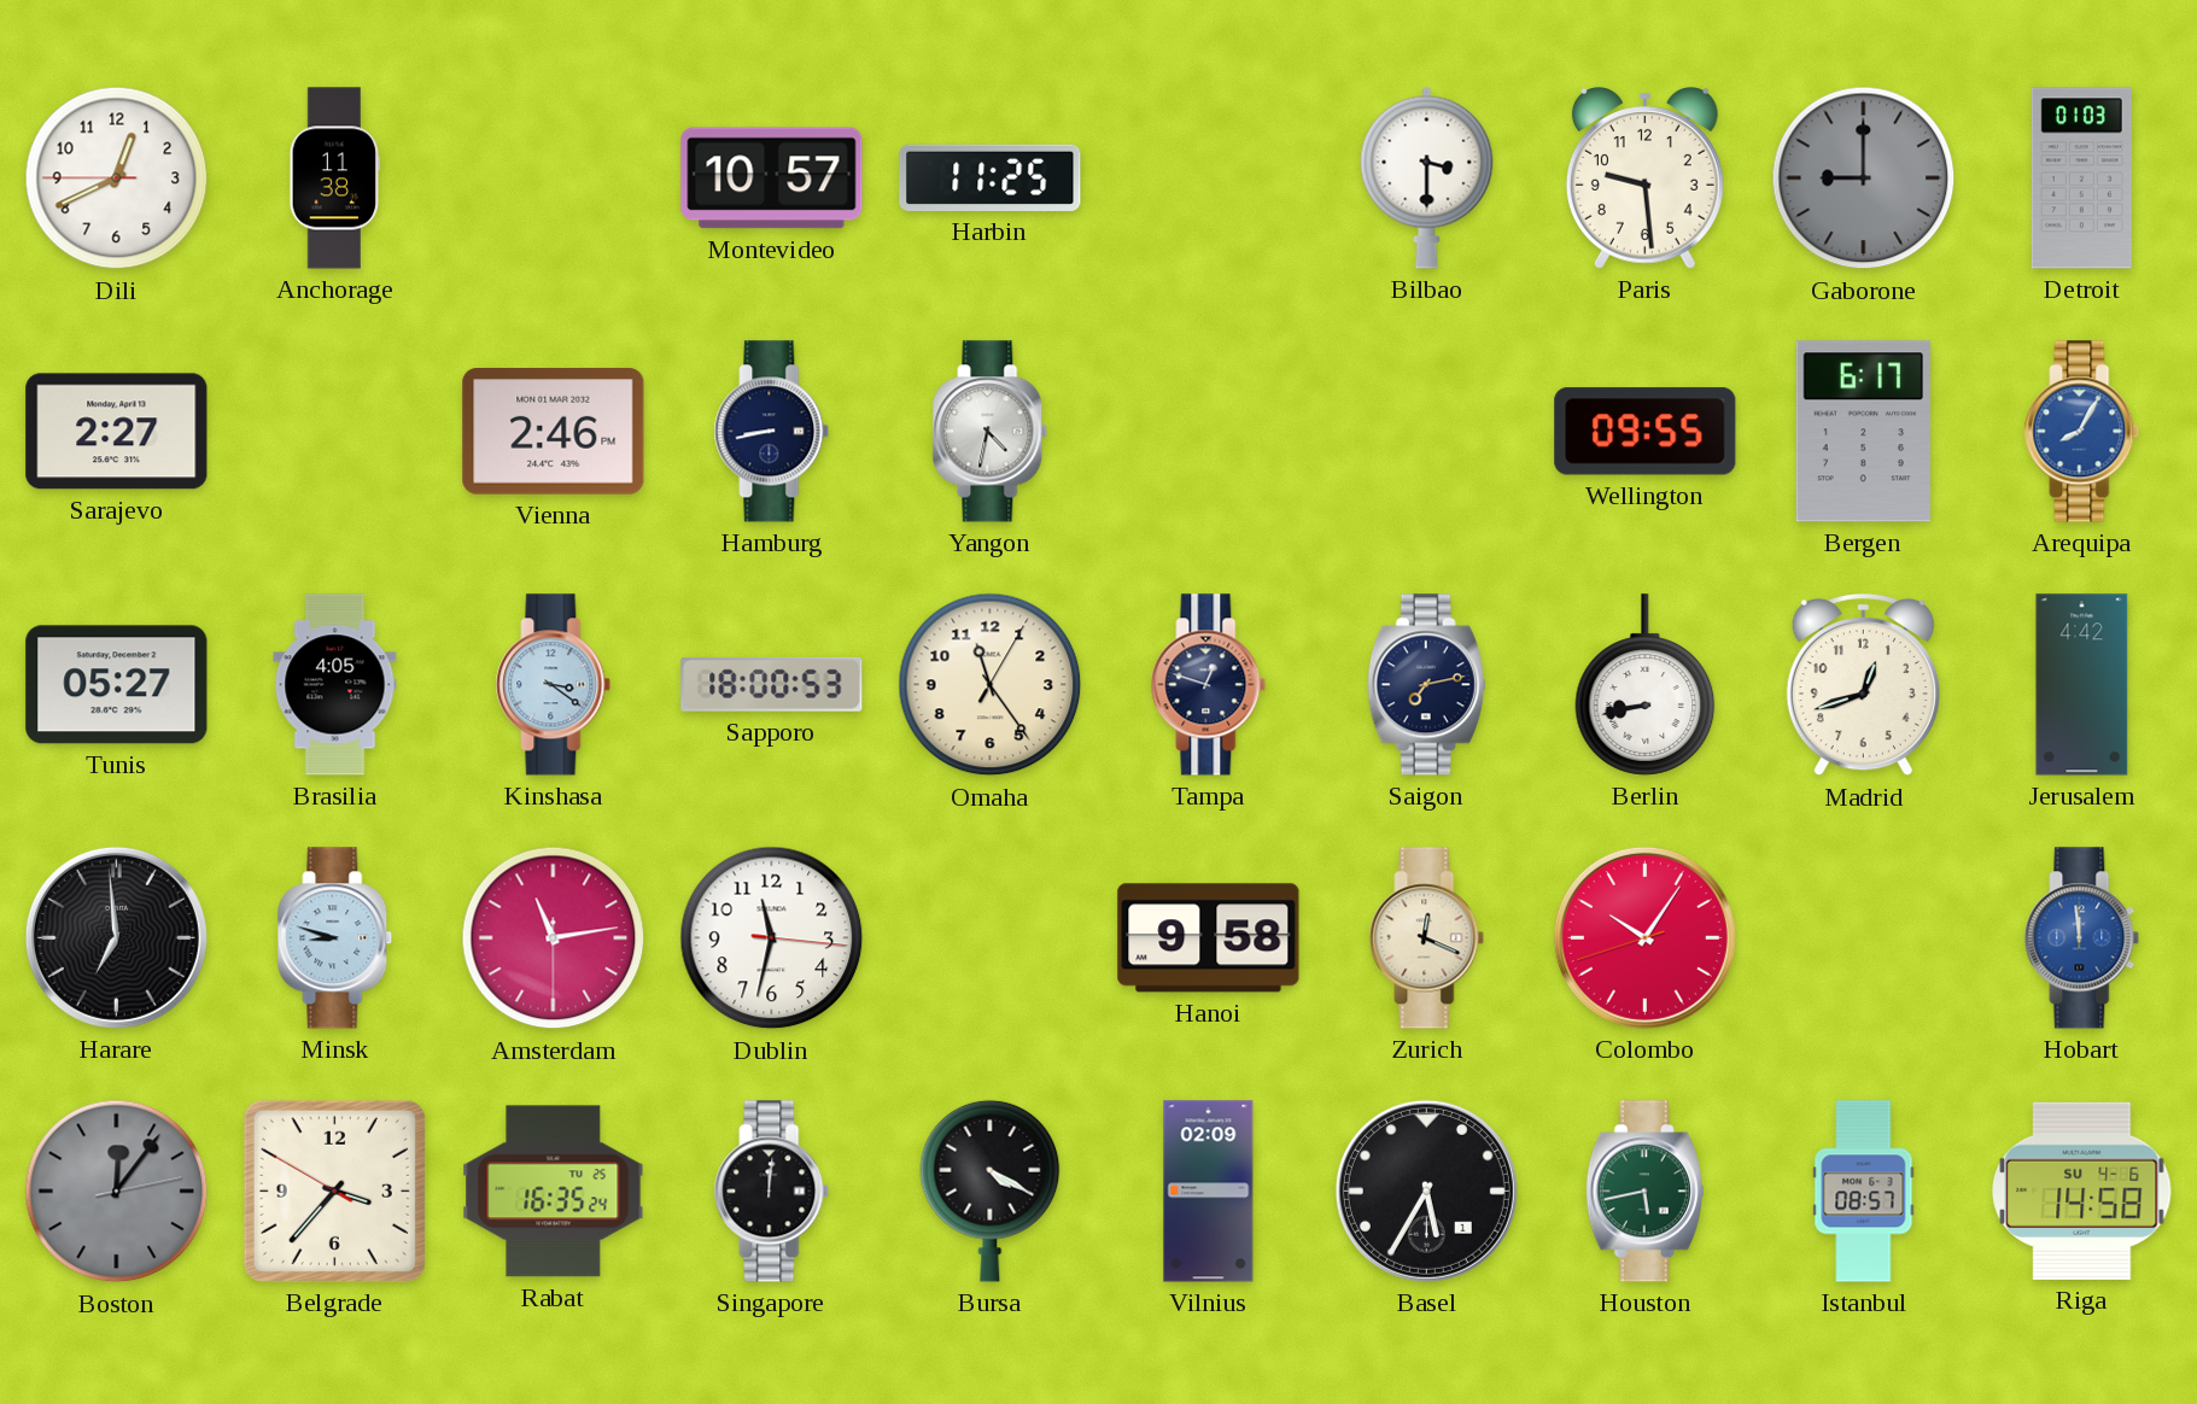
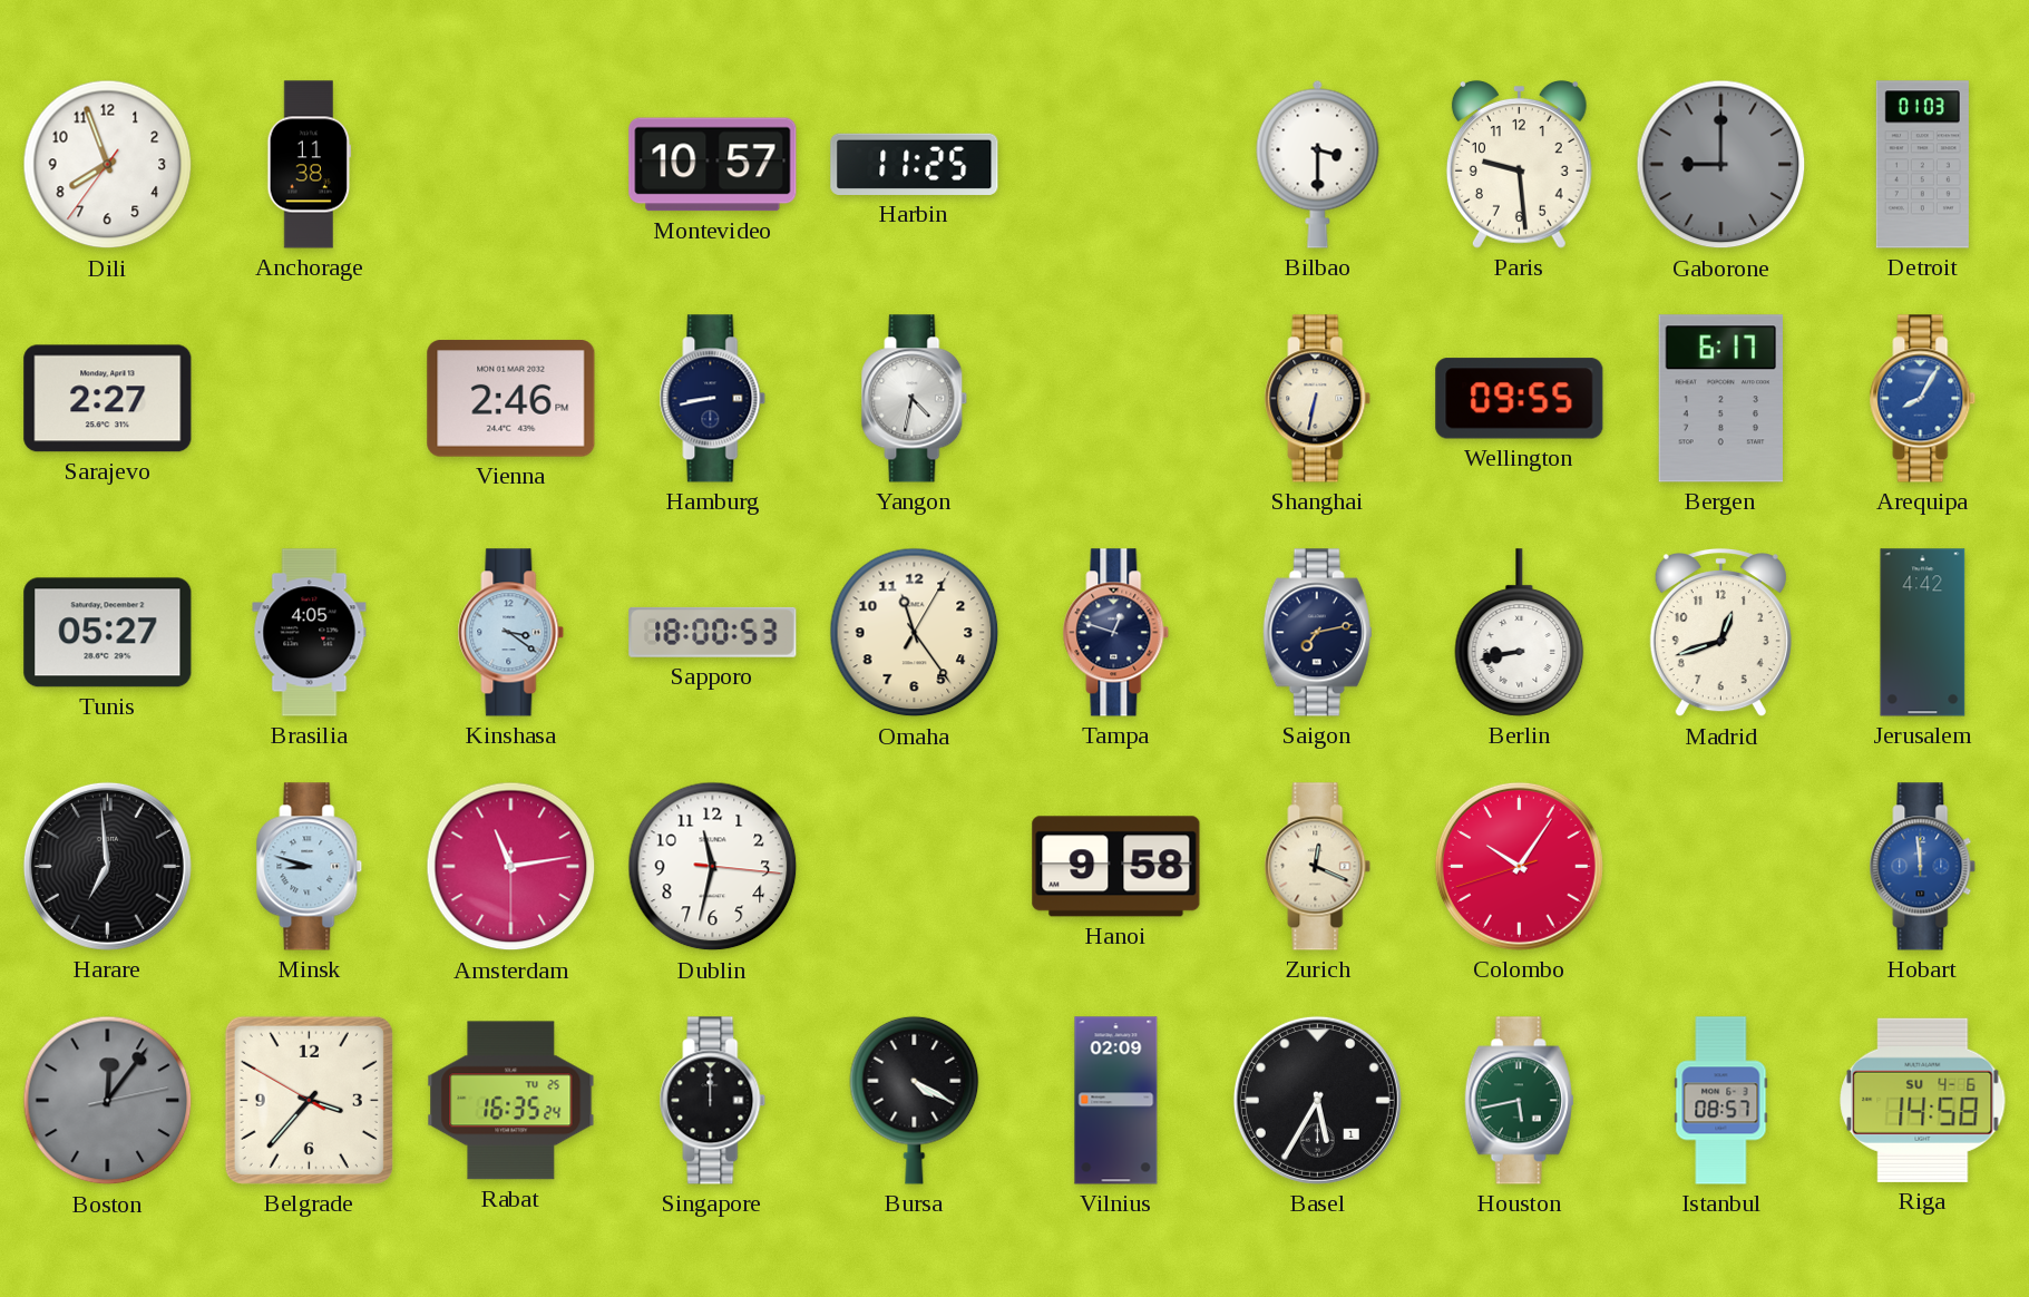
Dili: 12:40 -> 7:56 (108, 165)
Shanghai: none -> 6:32 (1318, 399)
Singapore: 12:01 -> 12:00 (713, 1101)
